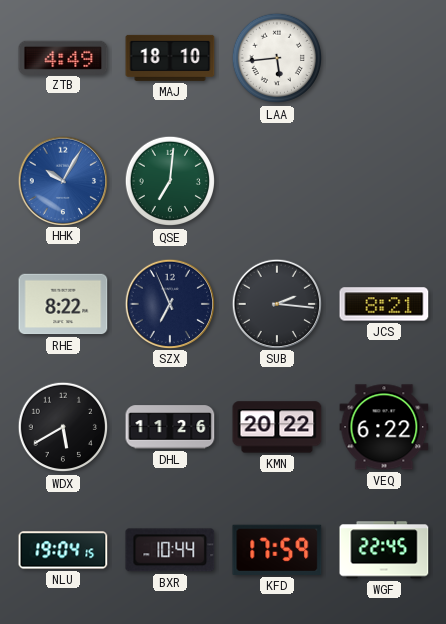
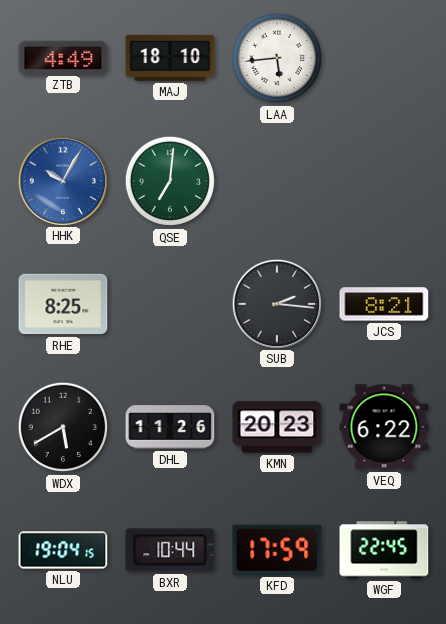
RHE: 8:22 -> 8:25 (63, 304)
SZX: 6:56 -> none (169, 303)
KMN: 20:22 -> 20:23 (277, 427)
